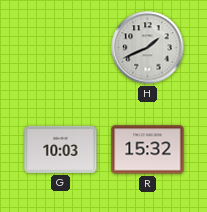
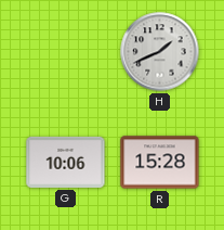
G: 10:03 -> 10:06 (66, 162)
R: 15:32 -> 15:28 (160, 163)
